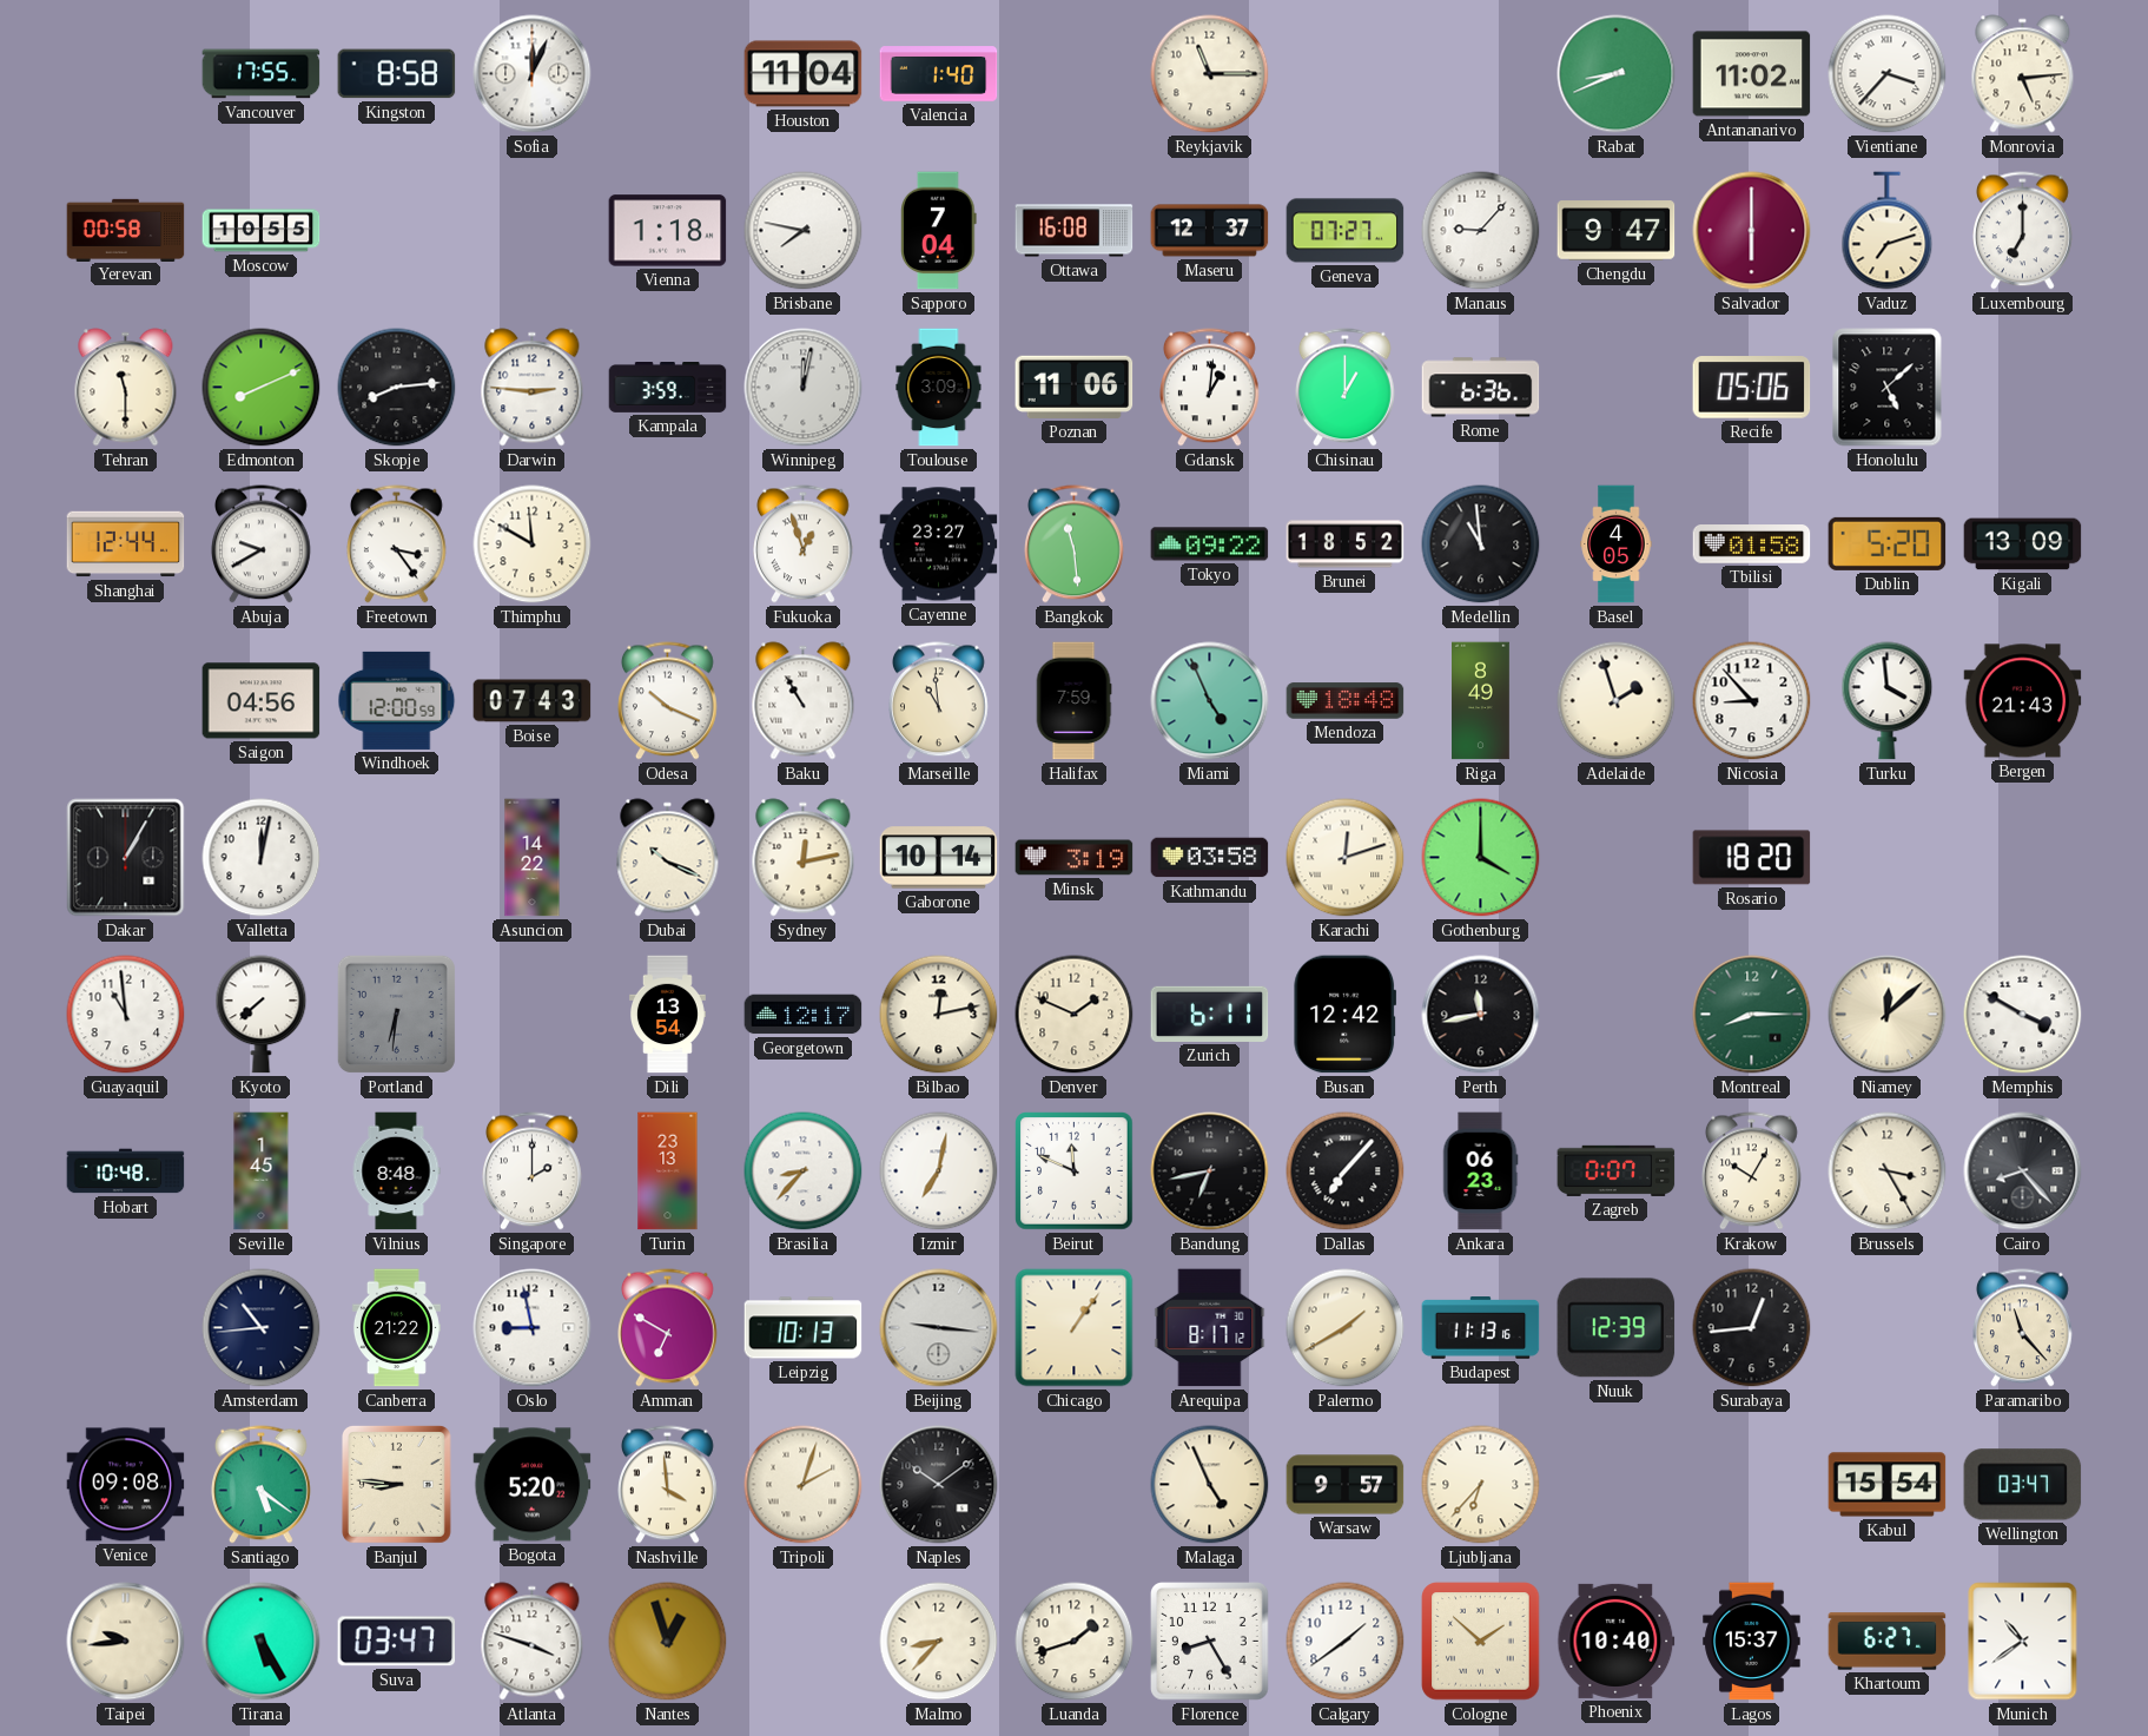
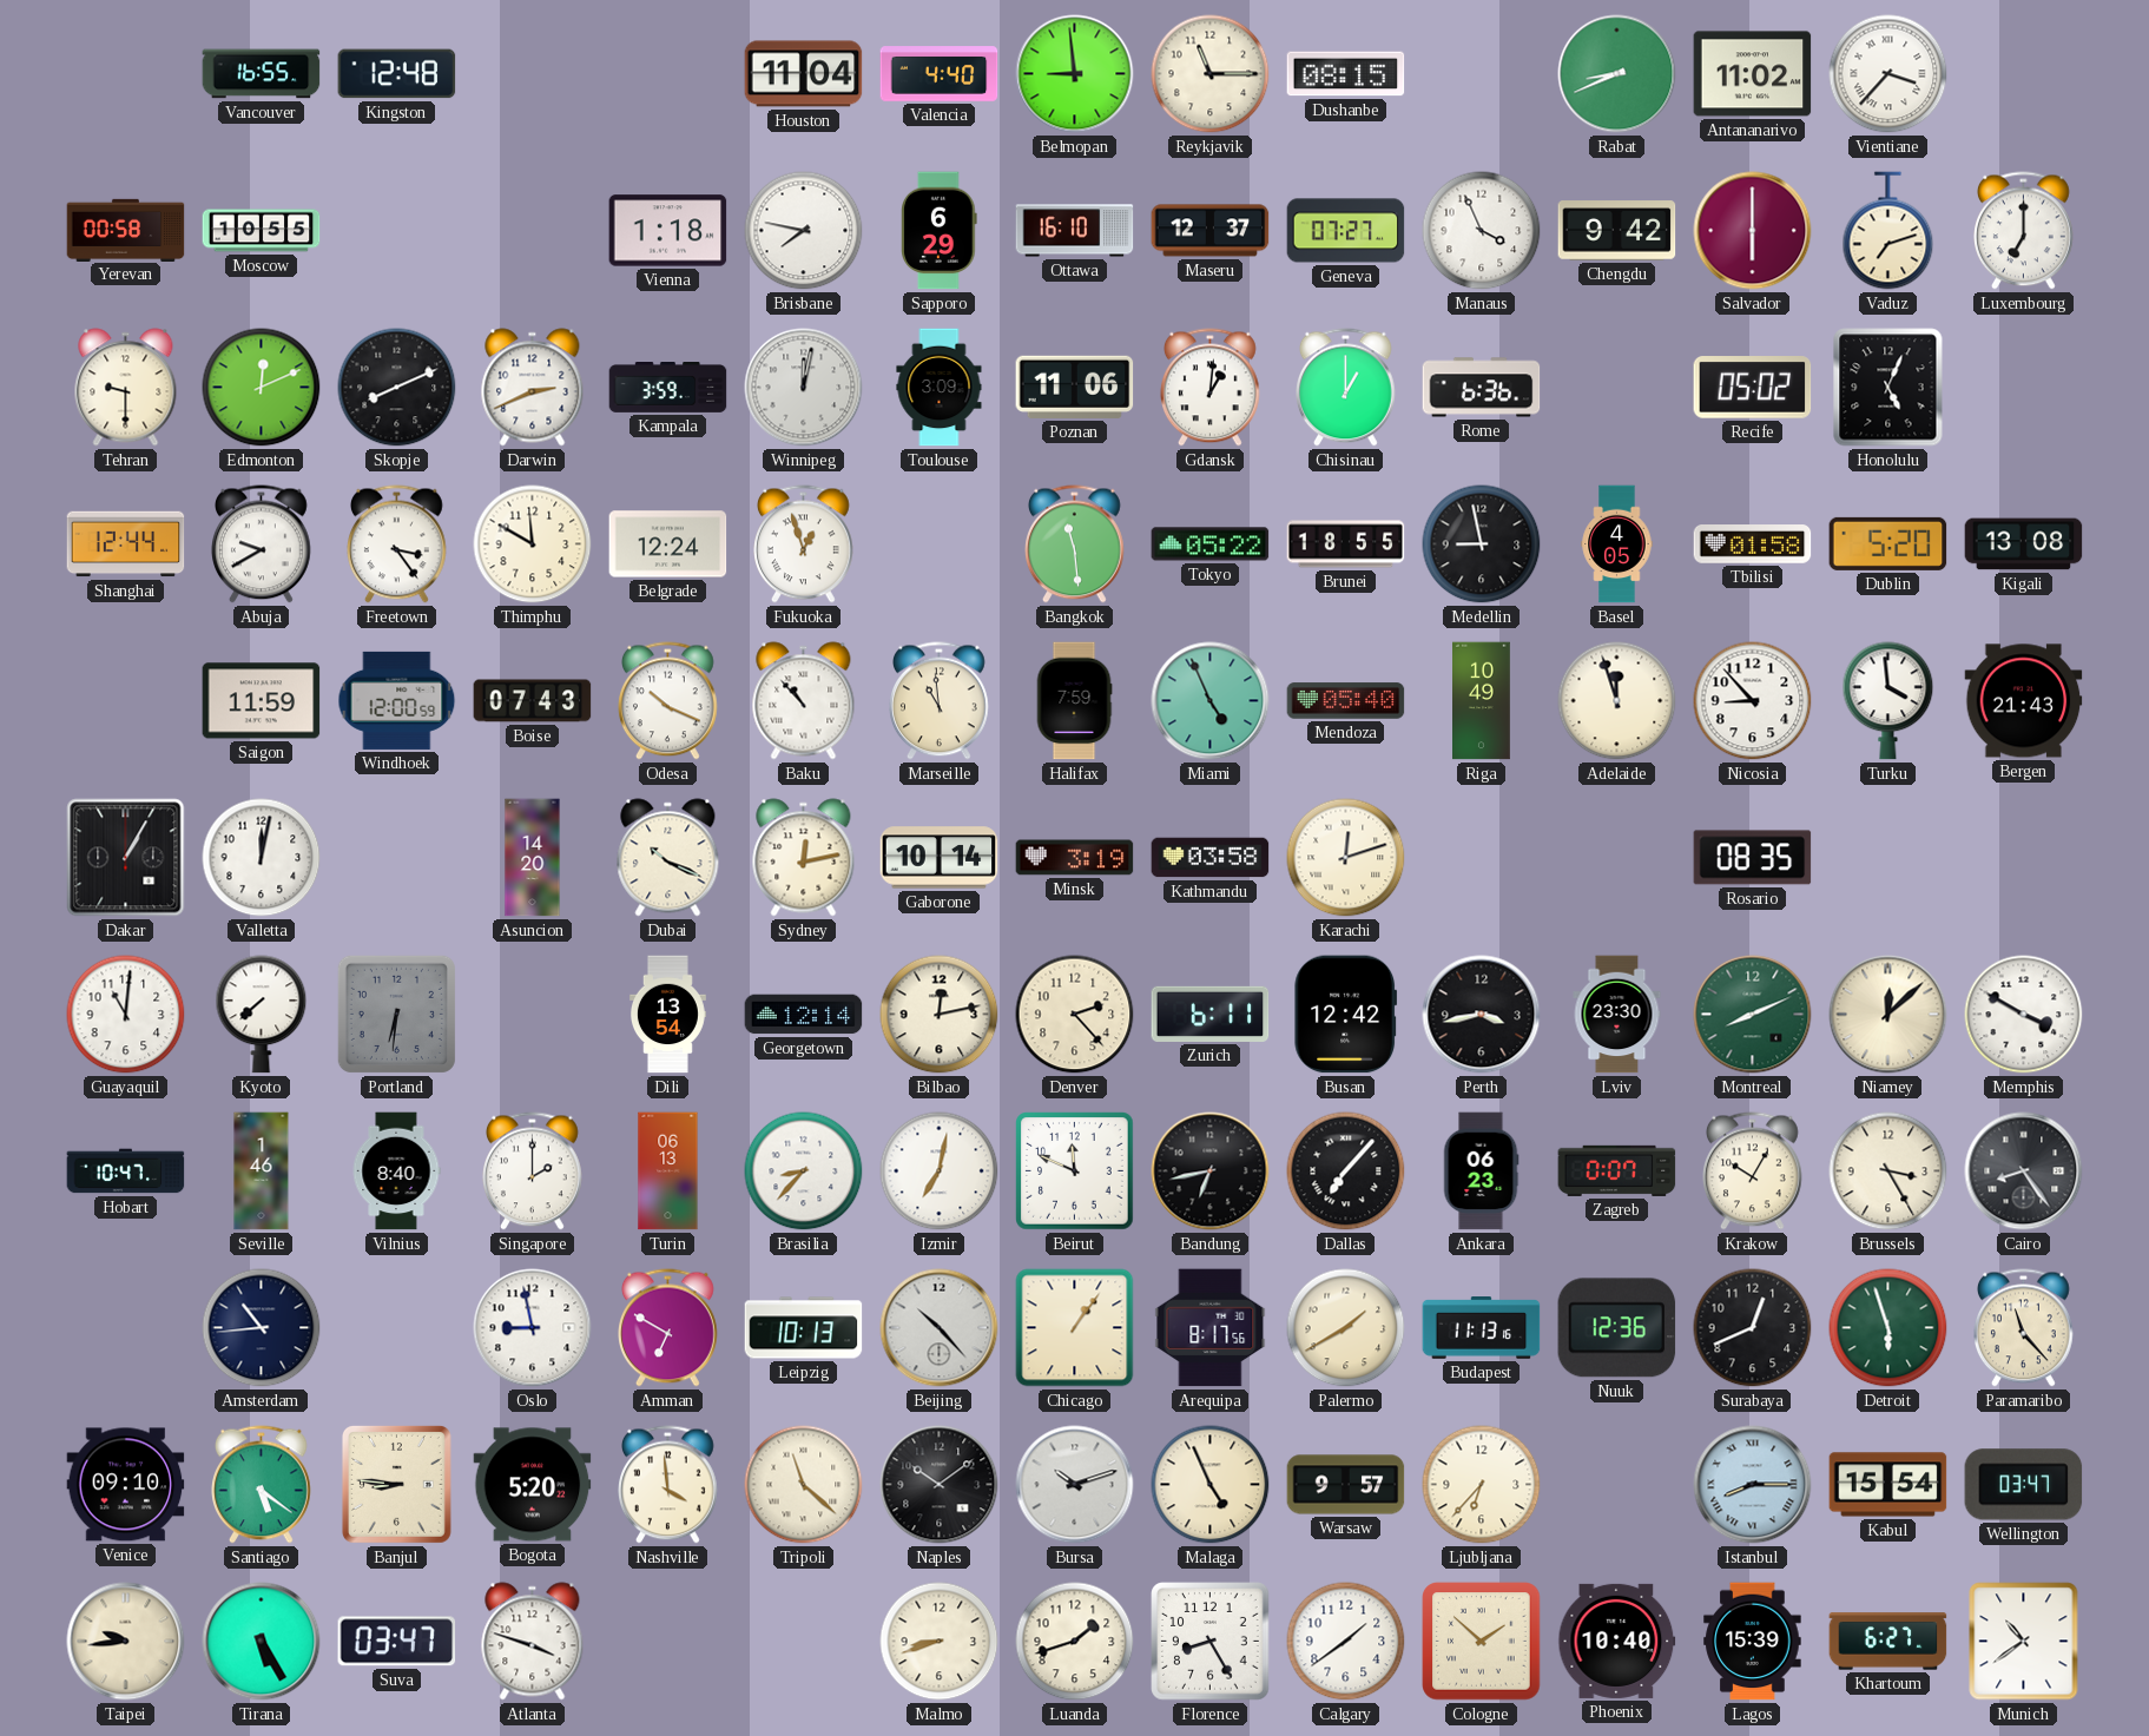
Vancouver: 17:55 -> 16:55 (262, 74)
Kingston: 8:58 -> 12:48 (397, 74)
Sofia: 12:04 -> none (533, 74)
Valencia: 1:40 -> 4:40 (940, 74)
Belmopan: none -> 8:59 (1075, 74)
Dushanbe: none -> 08:15 (1346, 74)
Monrovia: 5:14 -> none (2023, 74)
Sapporo: 7:04 -> 6:29 (940, 231)
Ottawa: 16:08 -> 16:10 (1075, 231)
Manaus: 9:07 -> 3:56 (1482, 231)
Chengdu: 9:47 -> 9:42 (1617, 231)
Tehran: 11:30 -> 9:30 (126, 388)
Edmonton: 8:11 -> 12:11 (262, 388)
Skopje: 8:14 -> 8:11 (397, 388)
Darwin: 2:46 -> 2:41 (533, 388)
Recife: 05:06 -> 05:02 (1753, 388)
Honolulu: 5:08 -> 5:04 (1888, 388)
Belgrade: none -> 12:24 (668, 544)
Cayenne: 23:27 -> none (939, 544)
Tokyo: 09:22 -> 05:22 (1211, 544)
Brunei: 18:52 -> 18:55 (1346, 544)
Medellin: 10:59 -> 8:58 (1482, 544)
Kigali: 13:09 -> 13:08 (2024, 544)
Saigon: 04:56 -> 11:59 (262, 701)
Baku: 10:55 -> 10:53 (804, 701)
Mendoza: 18:48 -> 05:40 (1346, 701)
Riga: 8:49 -> 10:49 (1482, 701)
Adelaide: 1:57 -> 11:57 (1617, 701)
Asuncion: 14:22 -> 14:20 (533, 858)
Gothenburg: 4:00 -> none (1481, 858)
Rosario: 18:20 -> 08:35 (1753, 858)
Guayaquil: 10:59 -> 11:01 (126, 1015)
Georgetown: 12:17 -> 12:14 (804, 1015)
Denver: 1:49 -> 2:23 (1075, 1015)
Perth: 11:43 -> 3:43 (1482, 1015)
Lviv: none -> 23:30 (1617, 1015)
Montreal: 8:15 -> 8:11 (1753, 1015)
Hobart: 10:48 -> 10:47 (126, 1171)
Seville: 1:45 -> 1:46 (262, 1171)
Vilnius: 8:48 -> 8:40 (396, 1171)
Turin: 23:13 -> 06:13 (668, 1171)
Cairo: 8:23 -> 8:24 (2024, 1171)
Canberra: 21:22 -> none (396, 1328)
Beijing: 9:16 -> 10:23 (940, 1328)
Arequipa: 8:17:12 -> 8:17:56 (1211, 1328)
Nuuk: 12:39 -> 12:36 (1617, 1328)
Surabaya: 12:44 -> 12:41 (1753, 1328)
Detroit: none -> 5:57 (1888, 1328)
Venice: 09:08 -> 09:10 (126, 1485)
Tripoli: 2:03 -> 11:22 (804, 1485)
Bursa: none -> 10:12 (1075, 1485)
Istanbul: none -> 8:15 (1753, 1485)
Nantes: 12:57 -> none (668, 1642)
Malmo: 8:37 -> 8:42 (940, 1642)
Lagos: 15:37 -> 15:39 (1753, 1642)
